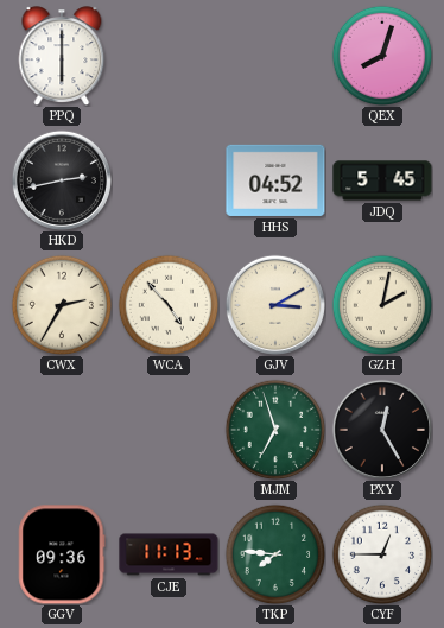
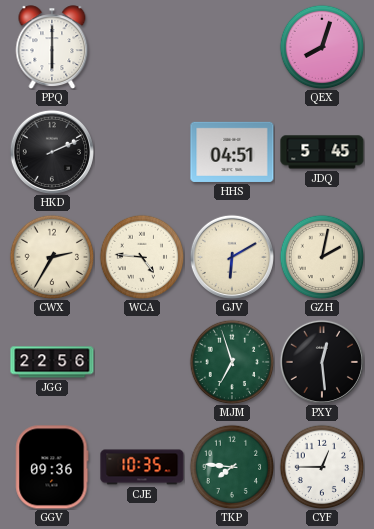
HKD: 2:43 -> 2:11 (52, 152)
HHS: 04:52 -> 04:51 (232, 152)
WCA: 4:53 -> 4:46 (142, 257)
GJV: 3:10 -> 6:10 (232, 257)
JGG: none -> 22:56 (52, 362)
PXY: 12:25 -> 12:29 (322, 362)
CJE: 11:13 -> 10:35 (142, 467)
